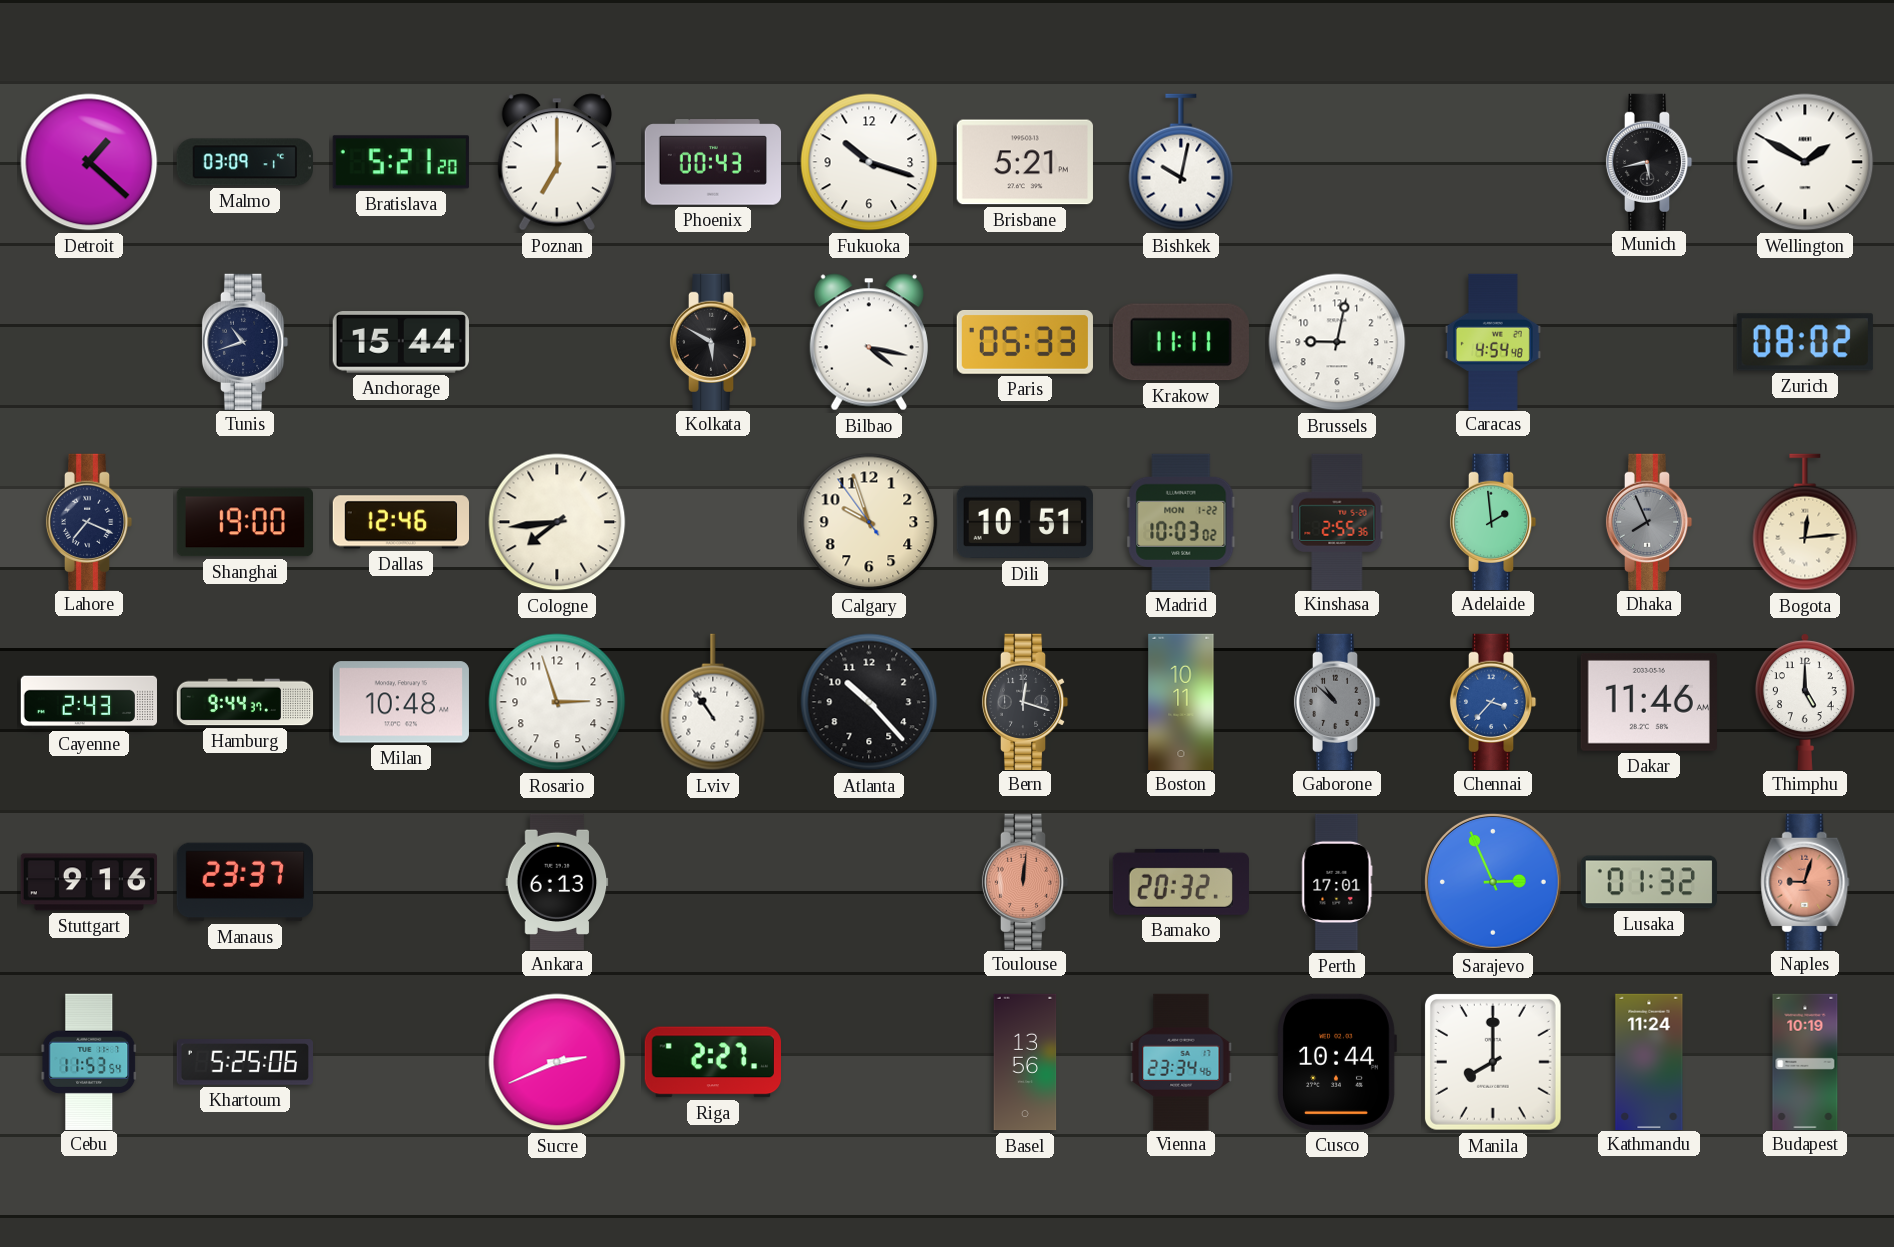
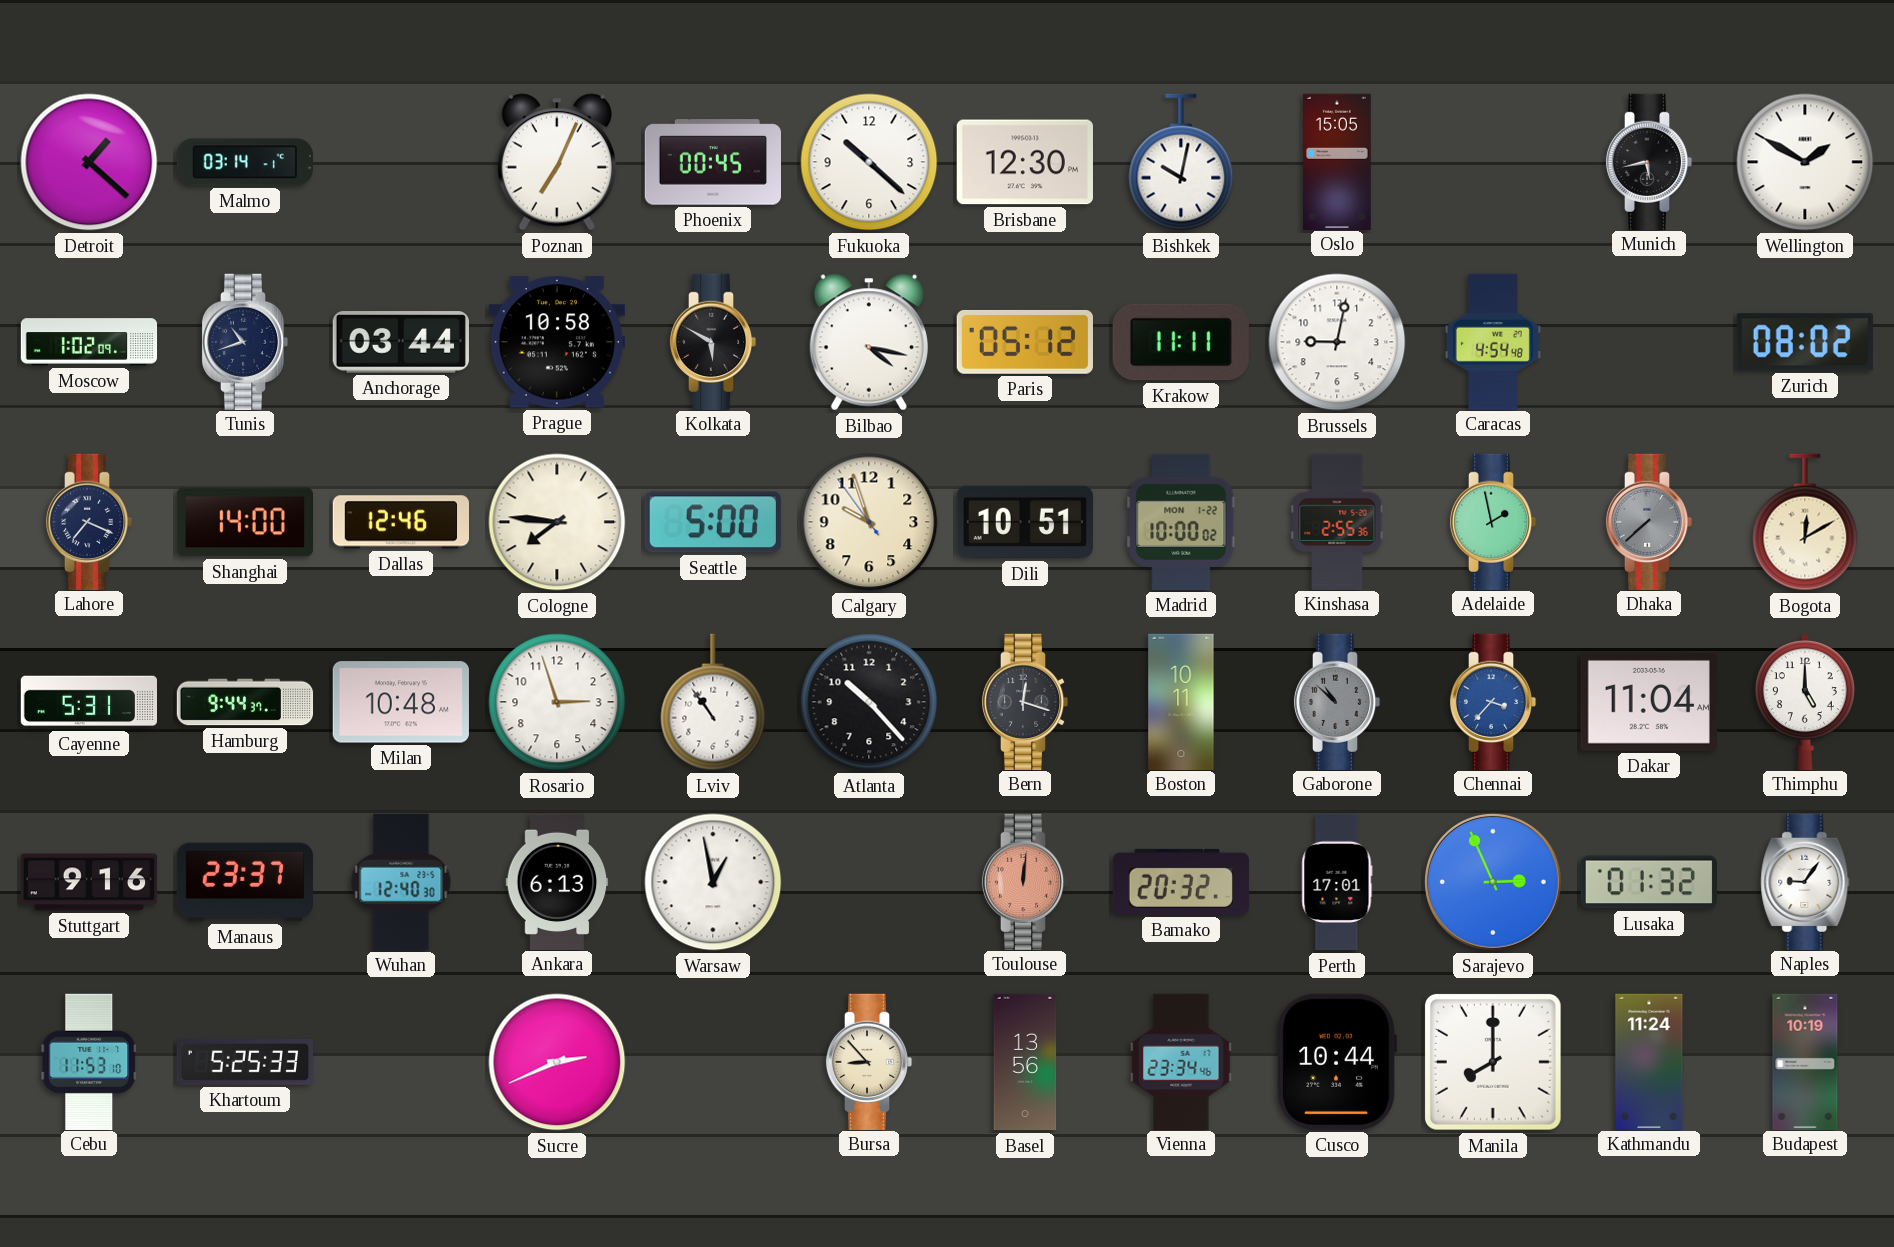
Malmo: 03:09 -> 03:14 (245, 162)
Bratislava: 5:21 -> none (401, 162)
Poznan: 7:00 -> 7:04 (557, 162)
Phoenix: 00:43 -> 00:45 (712, 162)
Fukuoka: 10:18 -> 10:22 (869, 162)
Brisbane: 5:21 -> 12:30 (1025, 162)
Oslo: none -> 15:05 (1338, 161)
Moscow: none -> 1:02 (89, 342)
Anchorage: 15:44 -> 03:44 (401, 342)
Prague: none -> 10:58 (557, 342)
Paris: 05:33 -> 05:12 (1025, 342)
Shanghai: 19:00 -> 14:00 (244, 522)
Cologne: 7:44 -> 7:46 (557, 522)
Seattle: none -> 5:00 (713, 522)
Madrid: 10:03 -> 10:00 (1181, 522)
Adelaide: 1:59 -> 1:58 (1493, 521)
Dhaka: 7:56 -> 7:38 (1649, 521)
Bogota: 12:14 -> 12:10 (1805, 522)
Cayenne: 2:43 -> 5:31 (88, 702)
Dakar: 11:46 -> 11:04 (1649, 702)
Wuhan: none -> 12:40 (401, 882)
Warsaw: none -> 12:58 (713, 882)
Naples: 9:03 -> 9:06 (1805, 881)
Naples dial: salmon -> white (1805, 881)
Cebu: 11:53:54 -> 11:53:10 (89, 1061)
Khartoum: 5:25:06 -> 5:25:33 (244, 1062)
Riga: 2:27 -> none (712, 1062)
Bursa: none -> 8:53 (869, 1061)
